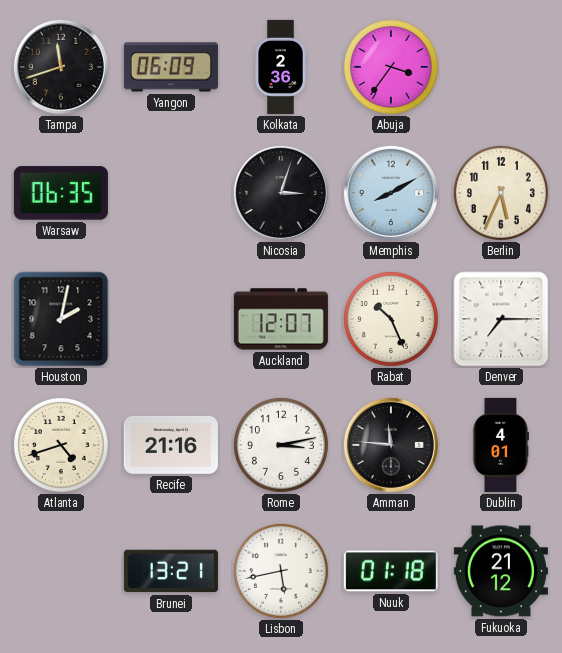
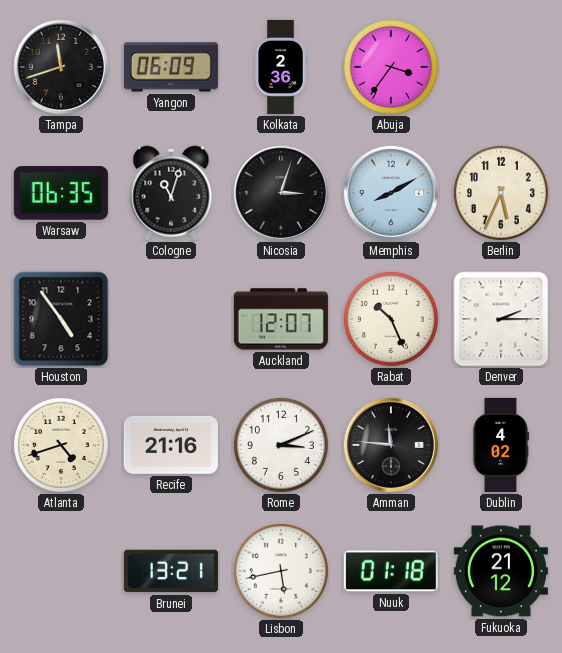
Cologne: none -> 11:03 (171, 193)
Houston: 2:02 -> 4:54 (61, 319)
Denver: 7:15 -> 2:15 (501, 319)
Rome: 3:13 -> 3:11 (281, 445)
Dublin: 4:01 -> 4:02 (501, 445)
